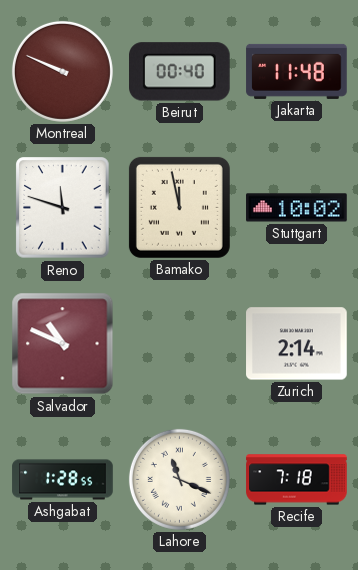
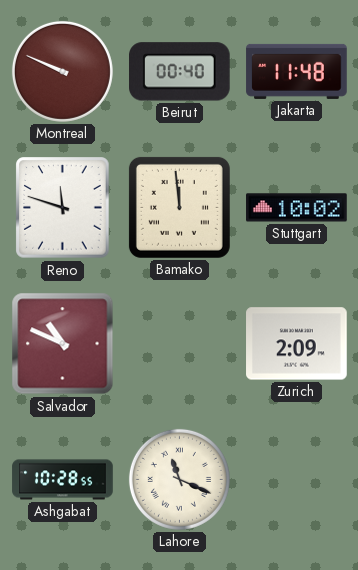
Bamako: 11:58 -> 11:59 (179, 207)
Zurich: 2:14 -> 2:09 (297, 344)
Ashgabat: 1:28 -> 10:28 (63, 480)
Recife: 7:18 -> none (297, 480)
